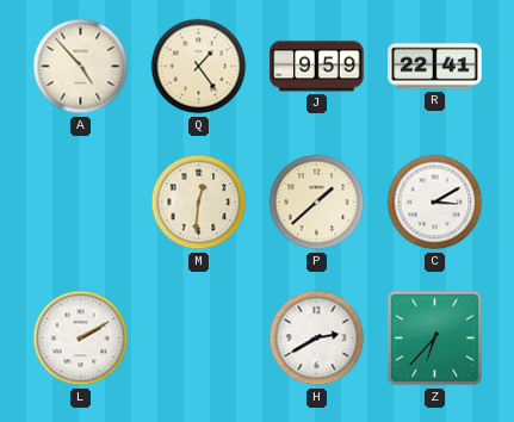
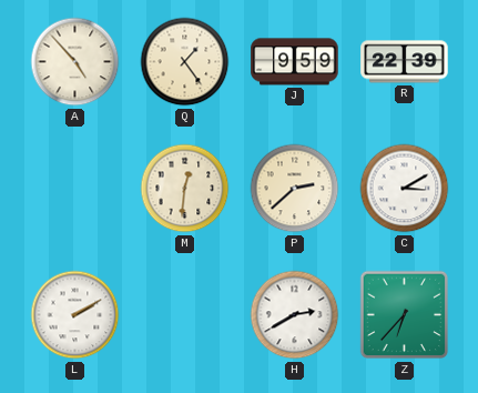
R: 22:41 -> 22:39 (405, 62)
P: 1:38 -> 2:38 (295, 189)
